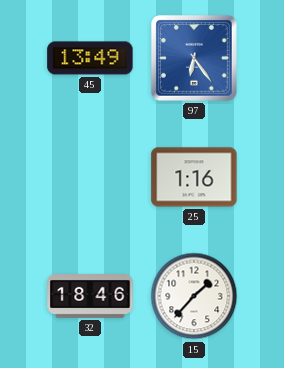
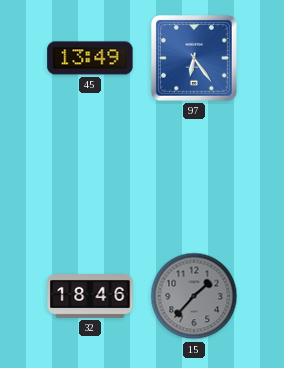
25: 1:16 -> none (194, 177)
15 dial: white -> grey (194, 296)
